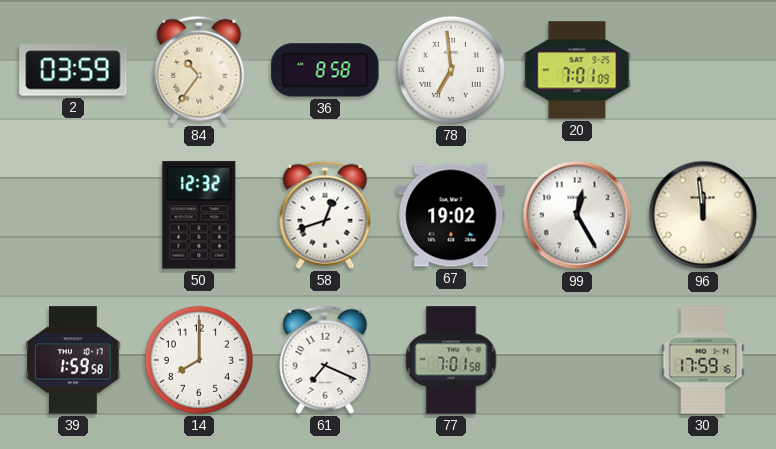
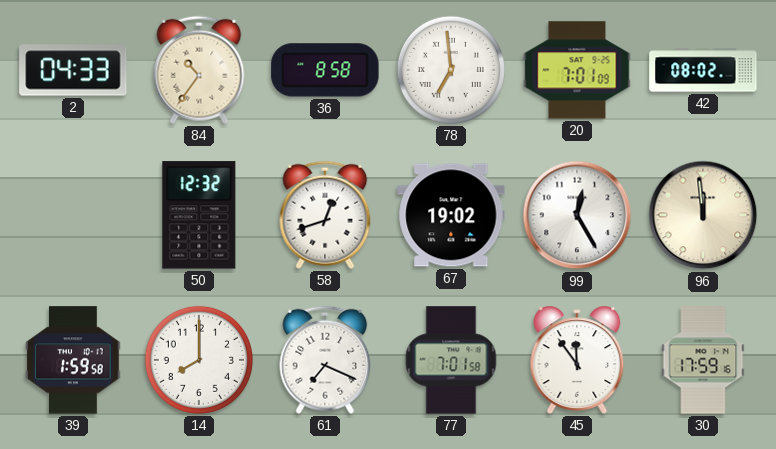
2: 03:59 -> 04:33 (73, 70)
42: none -> 08:02 (703, 70)
45: none -> 11:54 (577, 360)
